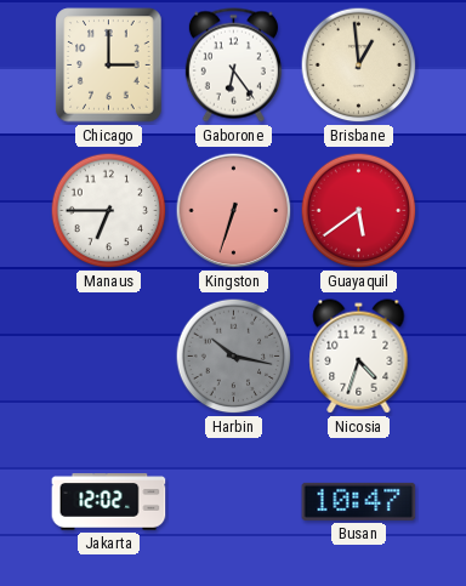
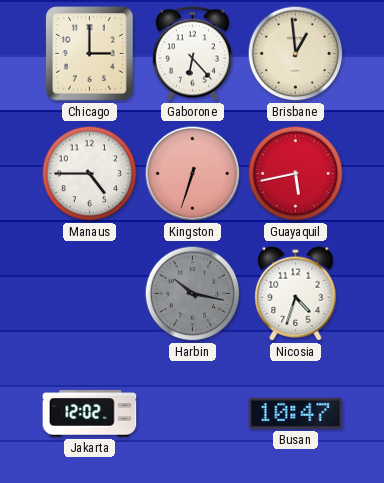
Gaborone: 6:24 -> 6:23 (192, 54)
Manaus: 6:45 -> 4:45 (90, 174)
Guayaquil: 5:39 -> 5:43 (296, 174)
